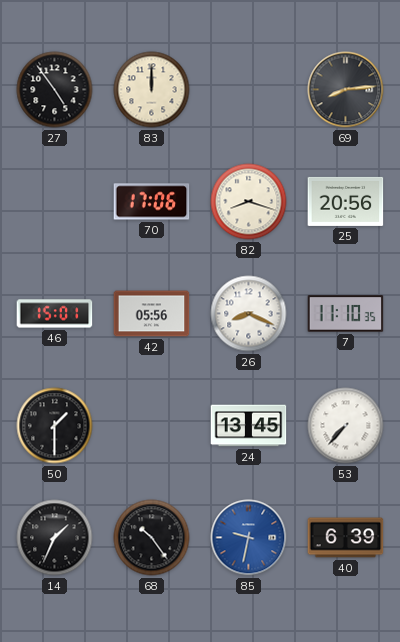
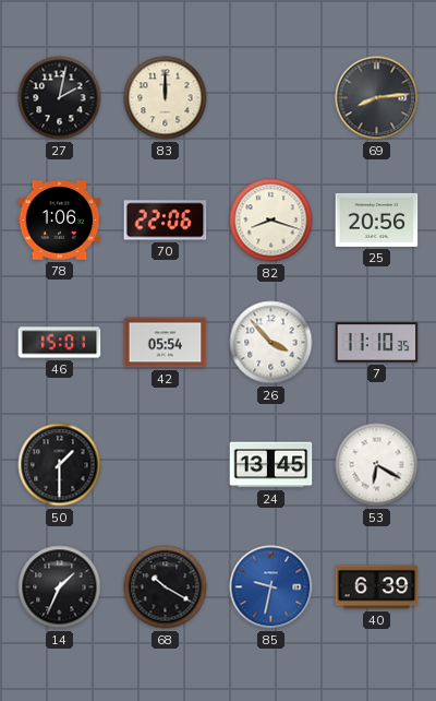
27: 4:54 -> 2:02 (60, 98)
78: none -> 1:06 (60, 221)
70: 17:06 -> 22:06 (166, 221)
42: 05:56 -> 05:54 (166, 343)
26: 8:19 -> 3:53 (271, 343)
53: 7:37 -> 6:20 (377, 465)
68: 10:24 -> 10:20 (166, 587)
